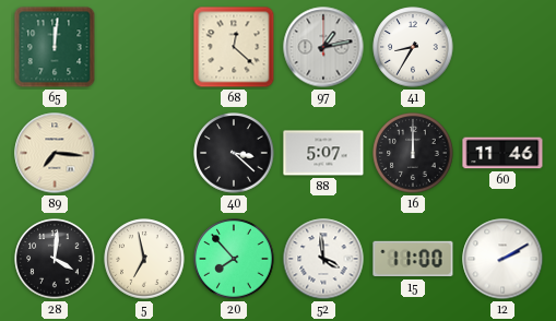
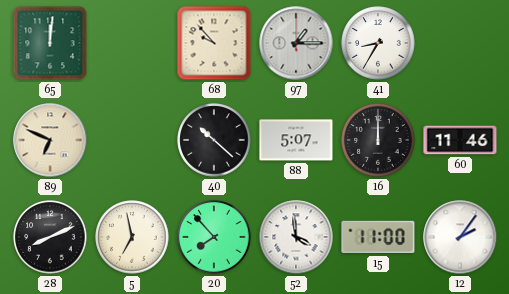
68: 12:22 -> 9:53 (214, 43)
97: 1:13 -> 1:15 (296, 43)
89: 7:16 -> 6:49 (50, 140)
40: 3:22 -> 10:22 (214, 140)
28: 4:01 -> 8:11 (50, 237)
12: 2:10 -> 2:06 (460, 237)
